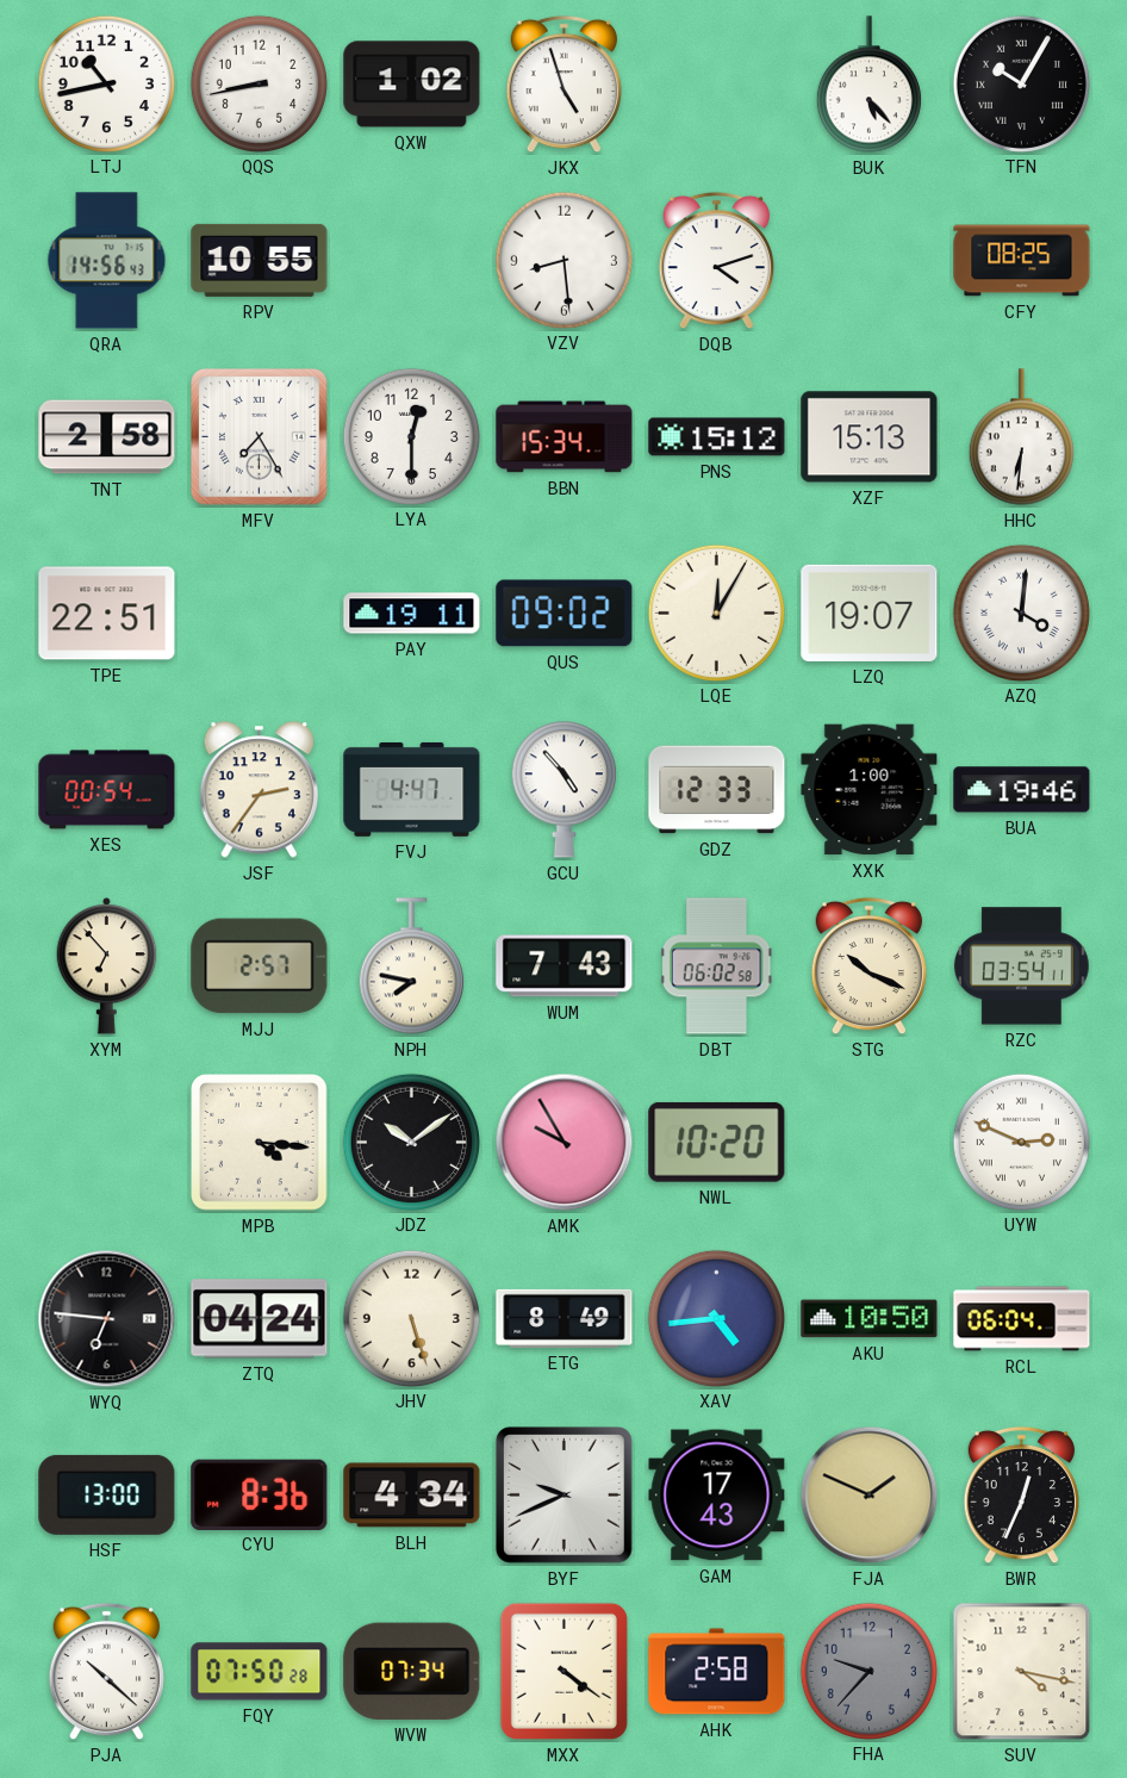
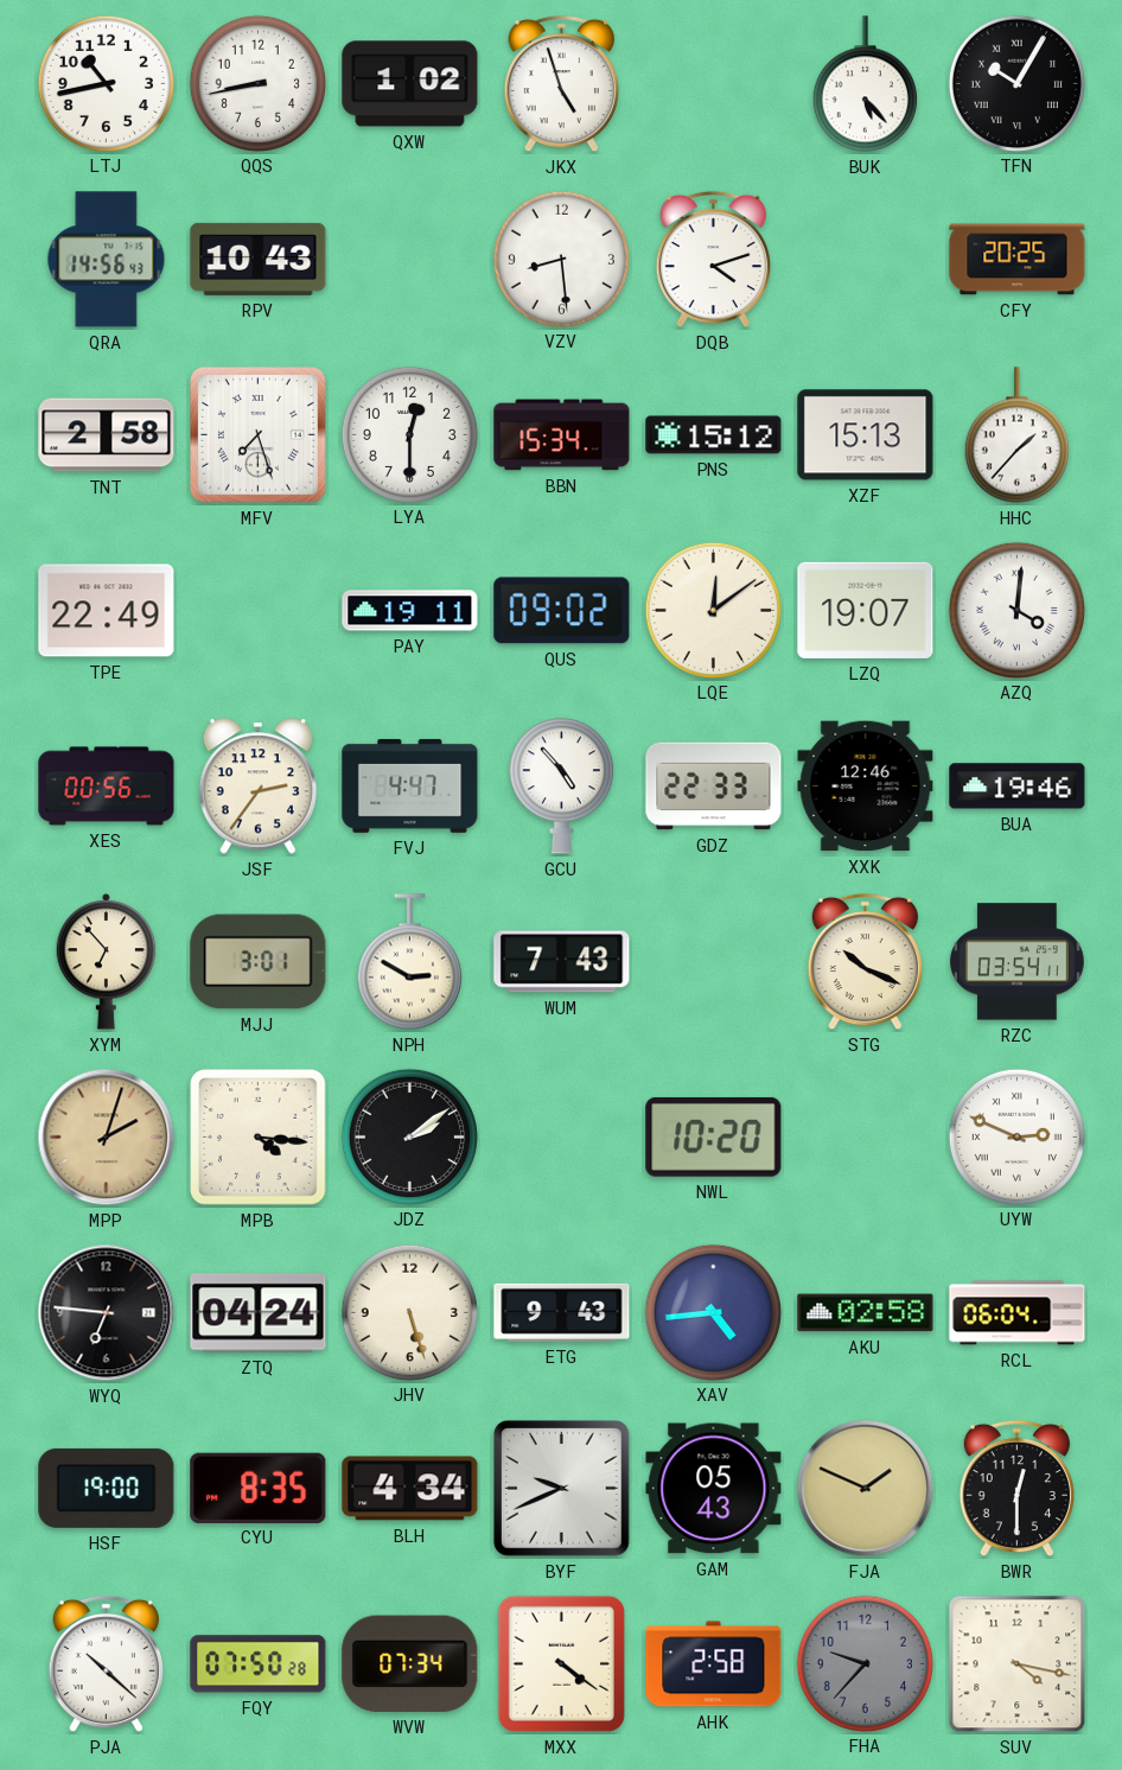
RPV: 10:55 -> 10:43 (259, 259)
CFY: 08:25 -> 20:25 (1018, 260)
MFV: 7:25 -> 7:27 (259, 435)
HHC: 6:31 -> 1:37 (1016, 435)
TPE: 22:51 -> 22:49 (107, 611)
LQE: 12:05 -> 12:09 (713, 610)
XES: 00:54 -> 00:56 (107, 787)
GDZ: 12:33 -> 22:33 (714, 787)
XXK: 1:00 -> 12:46 (866, 787)
MJJ: 2:57 -> 3:01 (259, 962)
NPH: 7:47 -> 2:50 (409, 962)
DBT: 06:02 -> none (716, 966)
MPP: none -> 2:03 (107, 1138)
JDZ: 10:09 -> 2:09 (409, 1137)
AMK: 9:55 -> none (565, 1143)
ETG: 8:49 -> 9:43 (562, 1312)
AKU: 10:50 -> 02:58 (866, 1313)
HSF: 13:00 -> 19:00 (107, 1488)
CYU: 8:36 -> 8:35 (259, 1488)
GAM: 17:43 -> 05:43 (714, 1489)
BWR: 12:34 -> 12:30 (1016, 1489)
